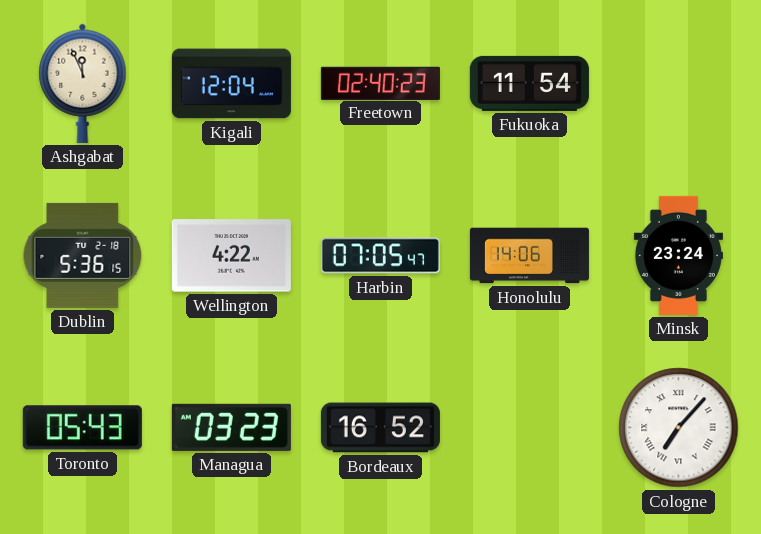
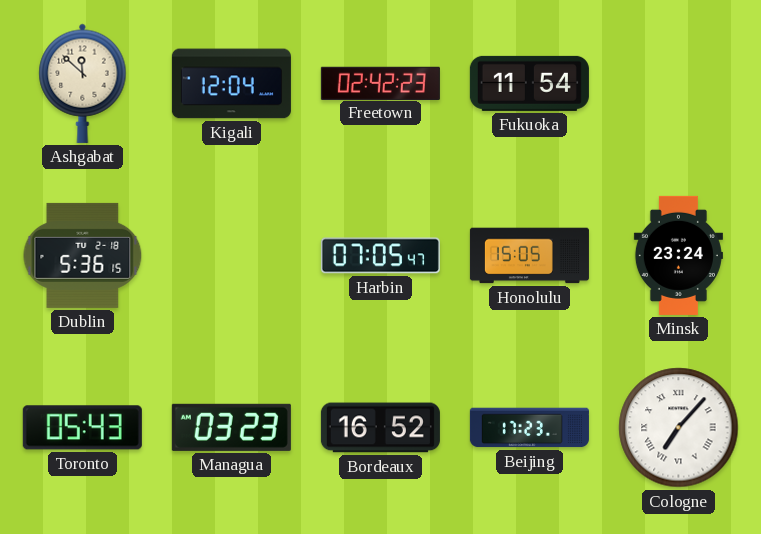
Ashgabat: 11:56 -> 11:52 (83, 83)
Freetown: 02:40 -> 02:42 (380, 83)
Wellington: 4:22 -> none (231, 256)
Honolulu: 14:06 -> 15:05 (529, 256)
Beijing: none -> 17:23 (529, 428)
